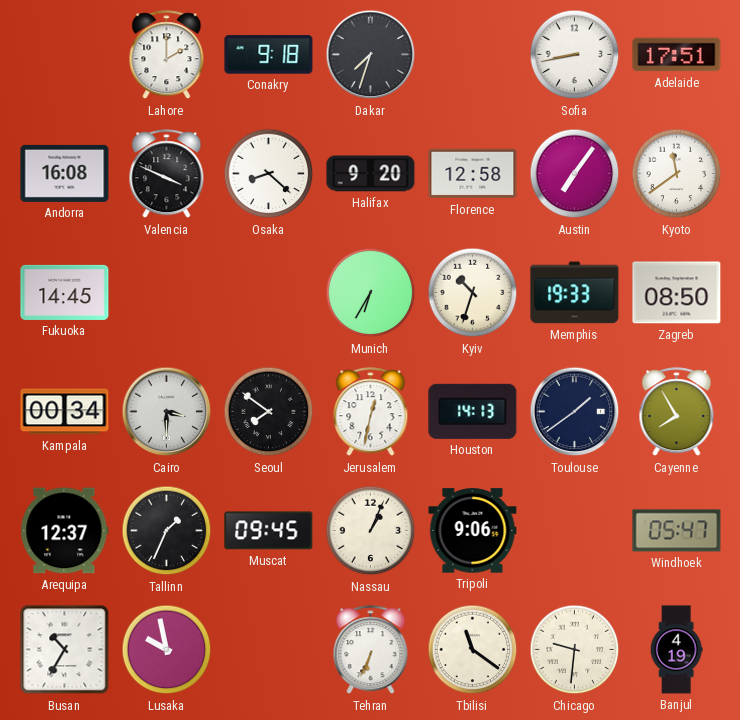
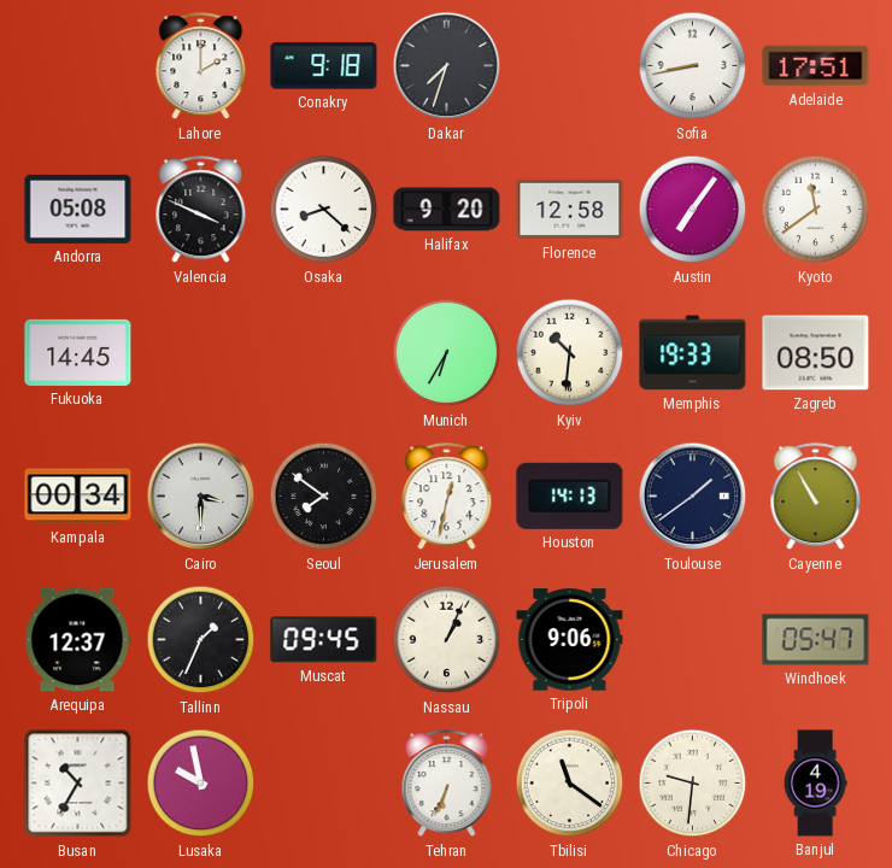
Andorra: 16:08 -> 05:08 (78, 209)
Kyiv: 10:33 -> 10:31 (570, 353)
Cayenne: 7:55 -> 10:55 (816, 497)
